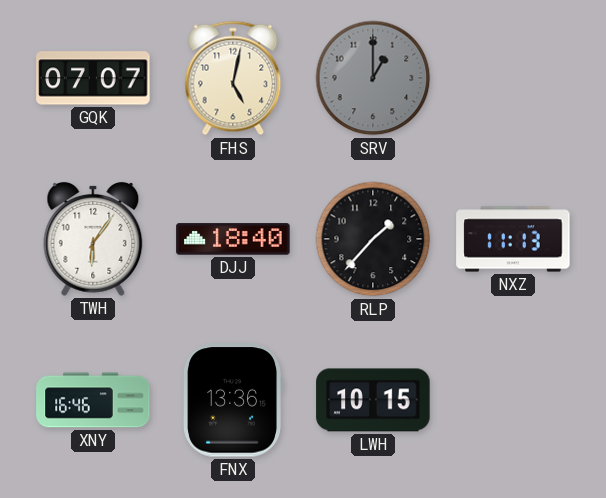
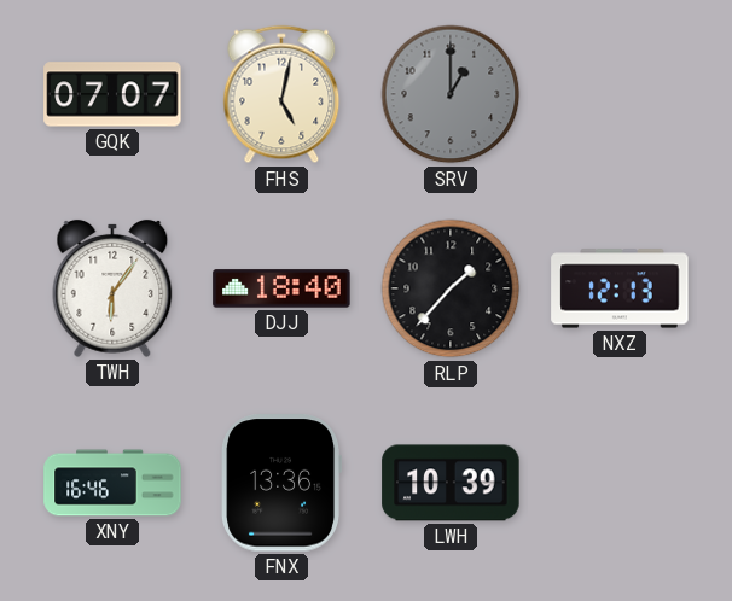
NXZ: 11:13 -> 12:13 (620, 288)
LWH: 10:15 -> 10:39 (451, 483)
